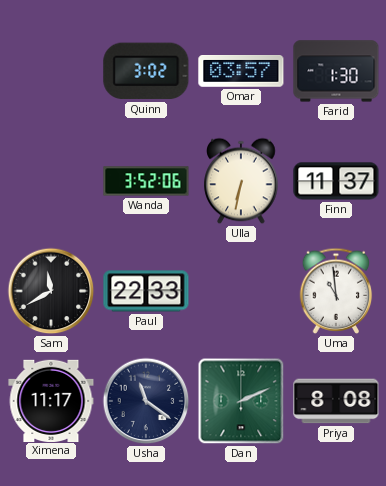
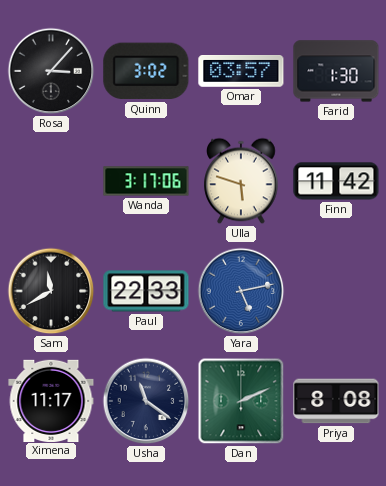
Rosa: none -> 3:07 (51, 71)
Wanda: 3:52 -> 3:17 (146, 181)
Ulla: 6:32 -> 5:48 (241, 181)
Finn: 11:37 -> 11:42 (336, 181)
Yara: none -> 5:13 (241, 291)
Uma: 10:59 -> none (336, 291)
